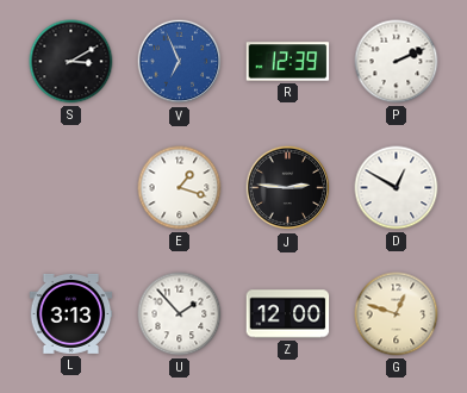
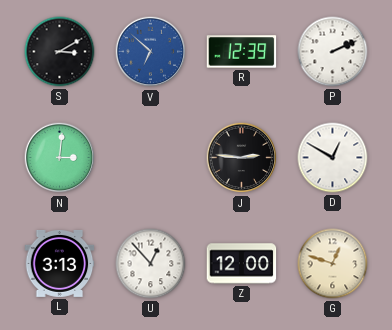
V: 6:56 -> 6:52 (151, 52)
N: none -> 3:01 (60, 158)
E: 1:18 -> none (180, 188)
U: 1:53 -> 12:53 (151, 264)
